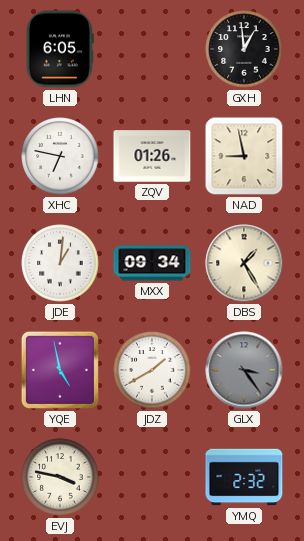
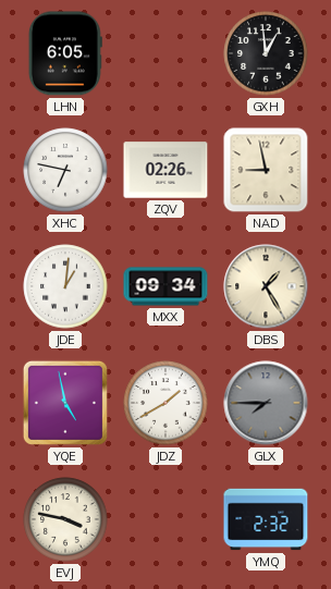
ZQV: 01:26 -> 02:26 (165, 170)
GLX: 3:24 -> 7:45 (266, 403)
